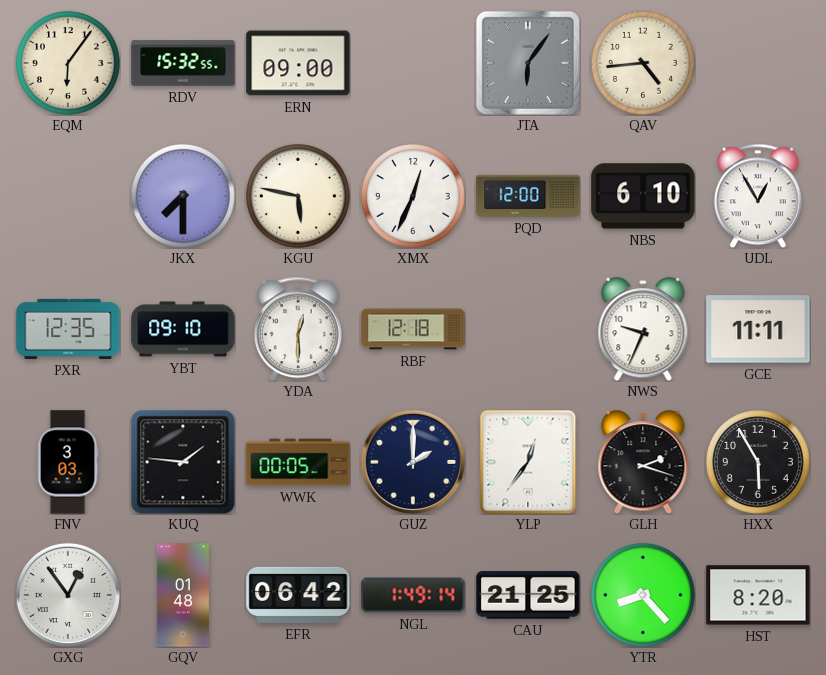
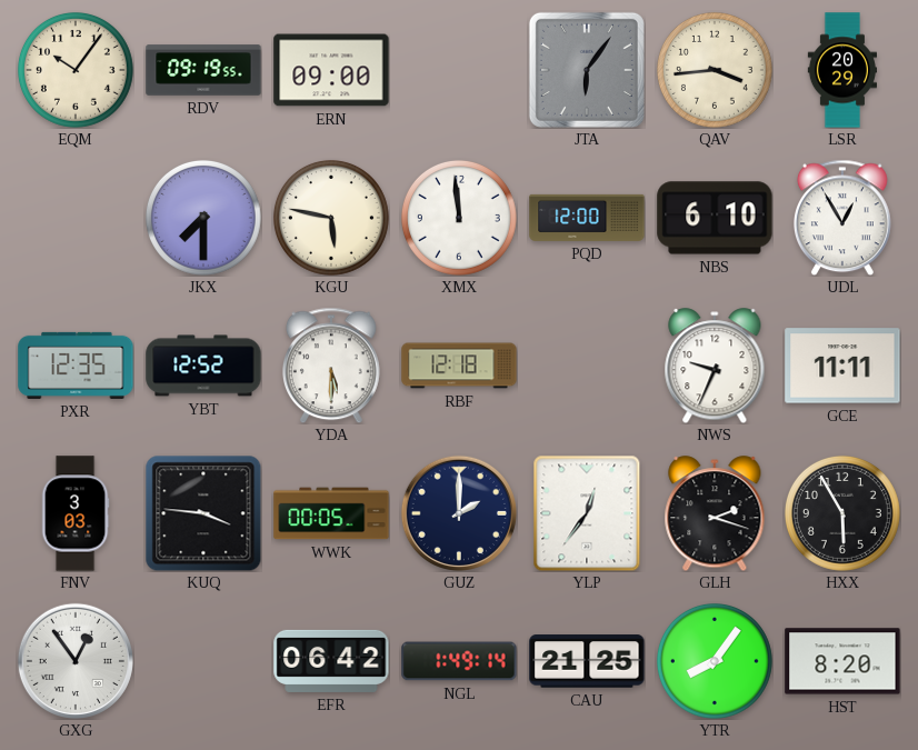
EQM: 6:06 -> 10:06 (76, 70)
RDV: 15:32 -> 09:19 (203, 70)
QAV: 4:44 -> 3:44 (715, 70)
LSR: none -> 20:29 (841, 70)
XMX: 12:34 -> 11:59 (459, 218)
YBT: 09:10 -> 12:52 (203, 366)
YDA: 12:30 -> 5:30 (331, 366)
KUQ: 1:46 -> 3:46 (203, 513)
GQV: 01:48 -> none (183, 595)
YTR: 8:23 -> 8:06 (715, 661)
